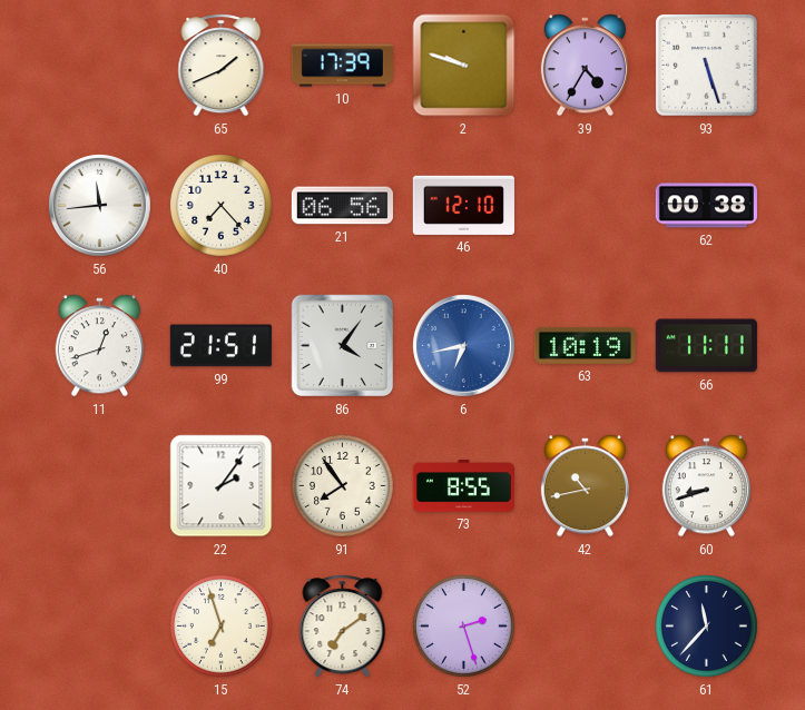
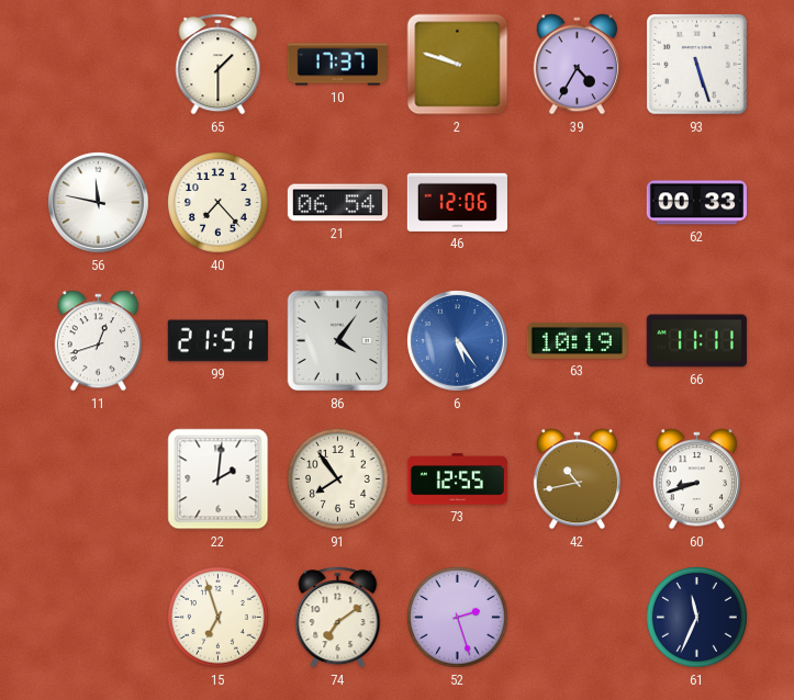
65: 1:41 -> 1:30 (219, 65)
10: 17:39 -> 17:37 (337, 65)
56: 11:44 -> 11:47 (98, 202)
21: 06:56 -> 06:54 (337, 203)
46: 12:10 -> 12:06 (457, 202)
62: 00:38 -> 00:33 (696, 203)
6: 6:43 -> 5:24 (457, 340)
22: 2:06 -> 2:01 (219, 479)
73: 8:55 -> 12:55 (457, 479)
61: 11:37 -> 11:34 (697, 618)
